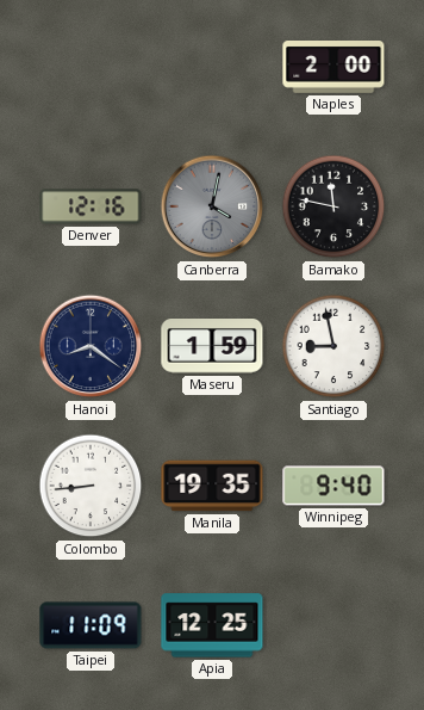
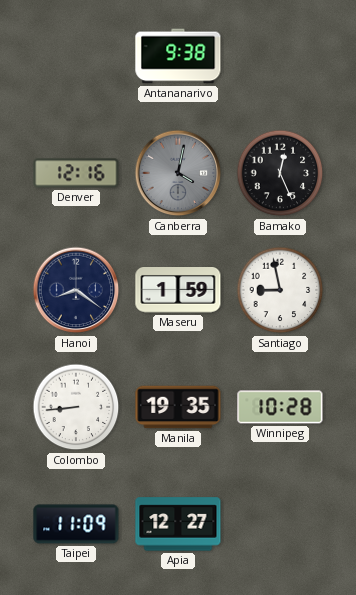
Antananarivo: none -> 9:38 (178, 56)
Naples: 2:00 -> none (333, 68)
Bamako: 11:47 -> 12:26 (280, 173)
Winnipeg: 9:40 -> 10:28 (280, 407)
Apia: 12:25 -> 12:27 (178, 524)
